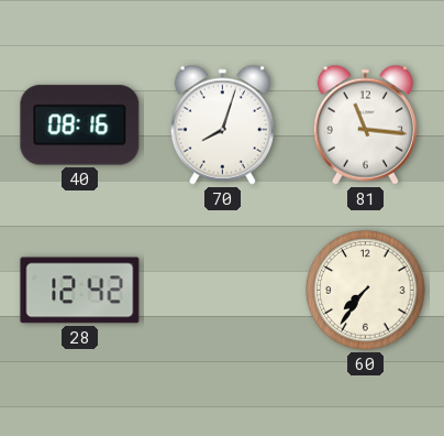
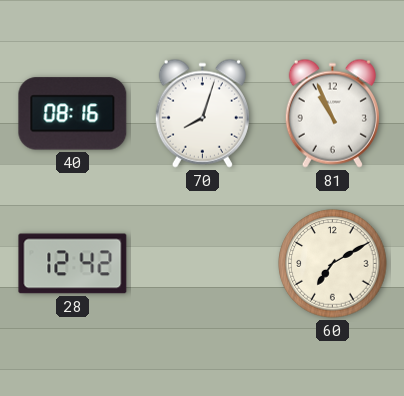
81: 11:16 -> 10:56 (332, 113)
60: 7:36 -> 7:10 (333, 264)
